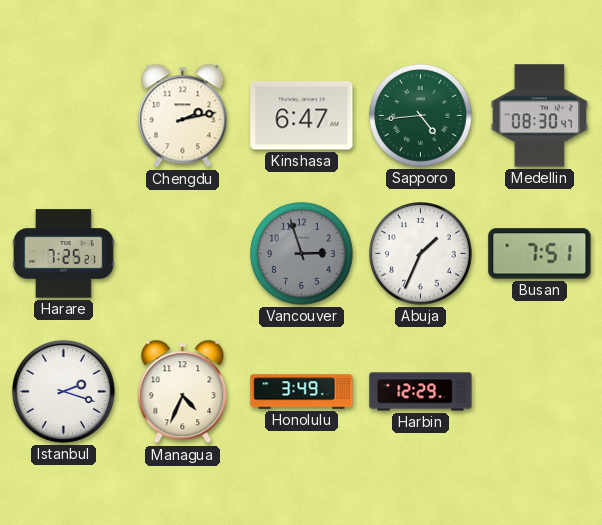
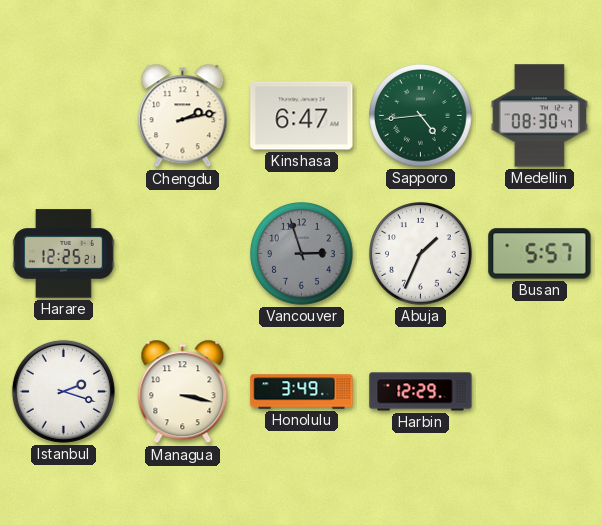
Harare: 7:25 -> 12:25 (64, 254)
Busan: 7:51 -> 5:57 (540, 254)
Managua: 4:34 -> 3:17 (183, 392)
